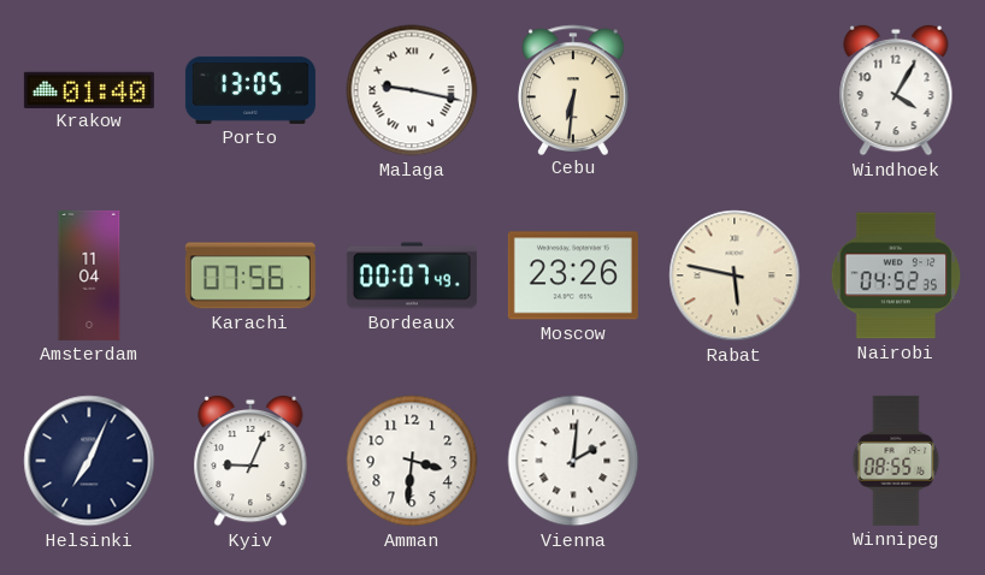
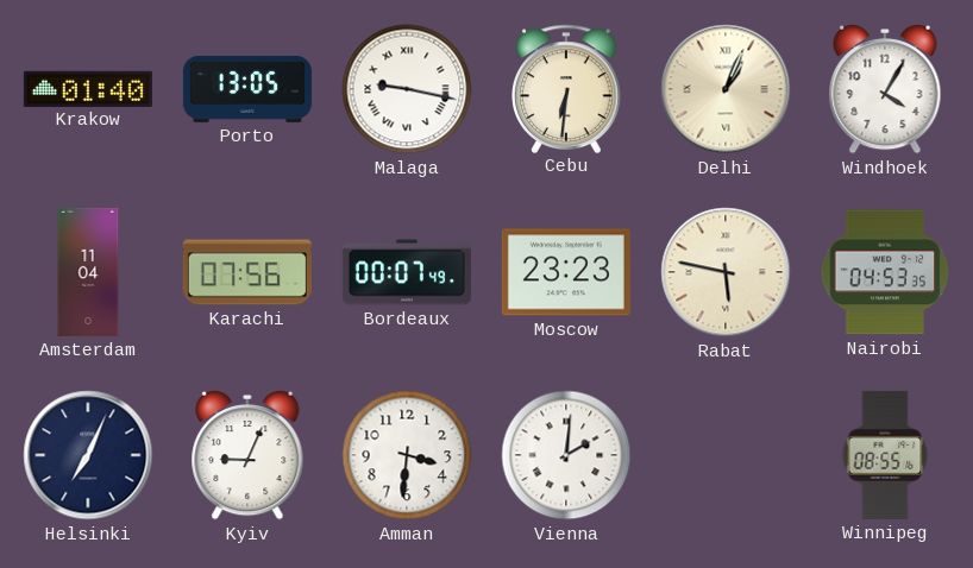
Delhi: none -> 1:04 (726, 89)
Moscow: 23:26 -> 23:23 (566, 272)
Nairobi: 04:52 -> 04:53 (885, 272)
